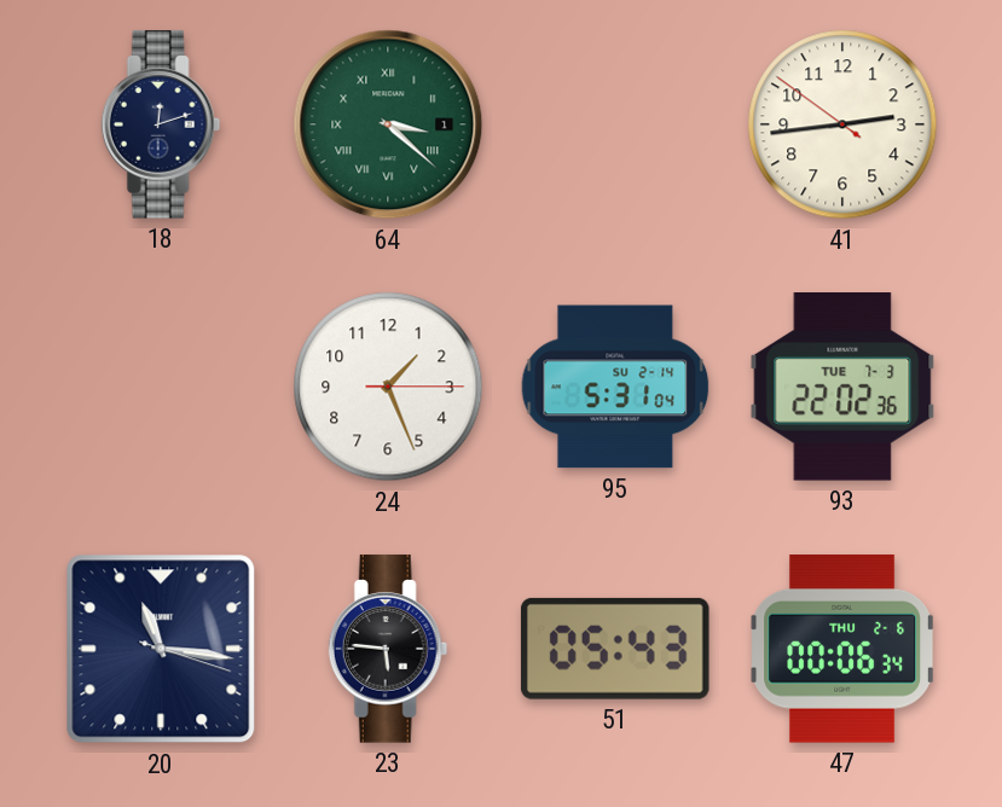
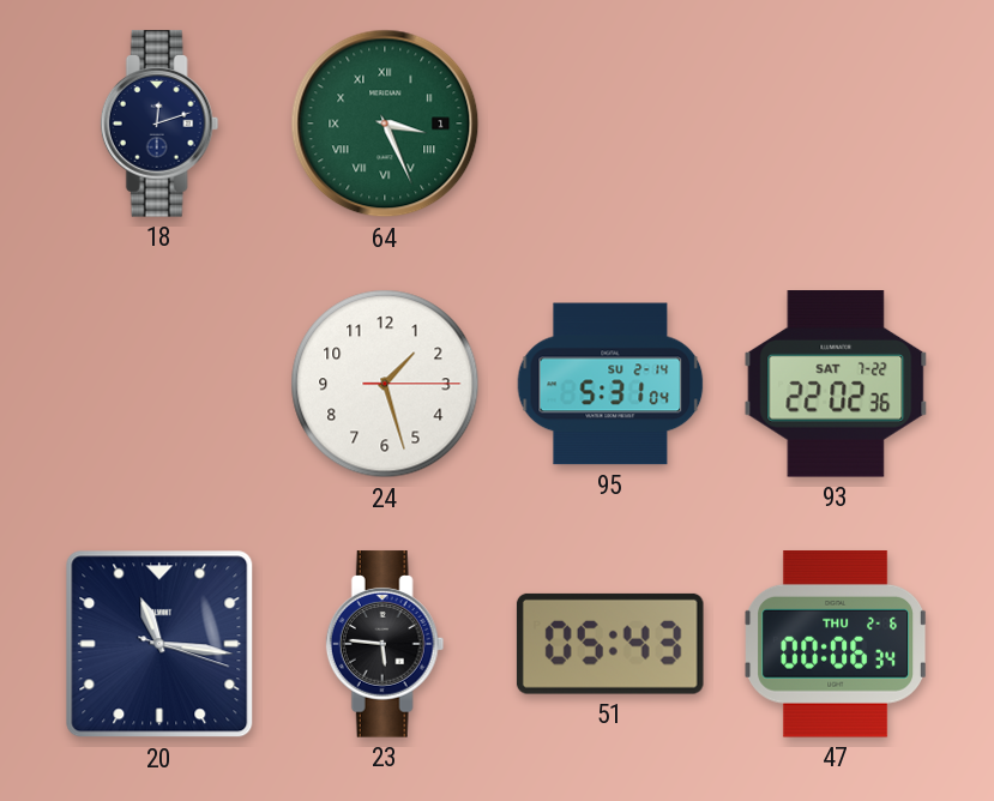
64: 3:22 -> 3:26 (385, 124)
41: 2:43 -> none (842, 124)
24: 1:26 -> 1:27 (385, 384)
93 date: TUE 7-3 -> SAT 7-22 (836, 385)
